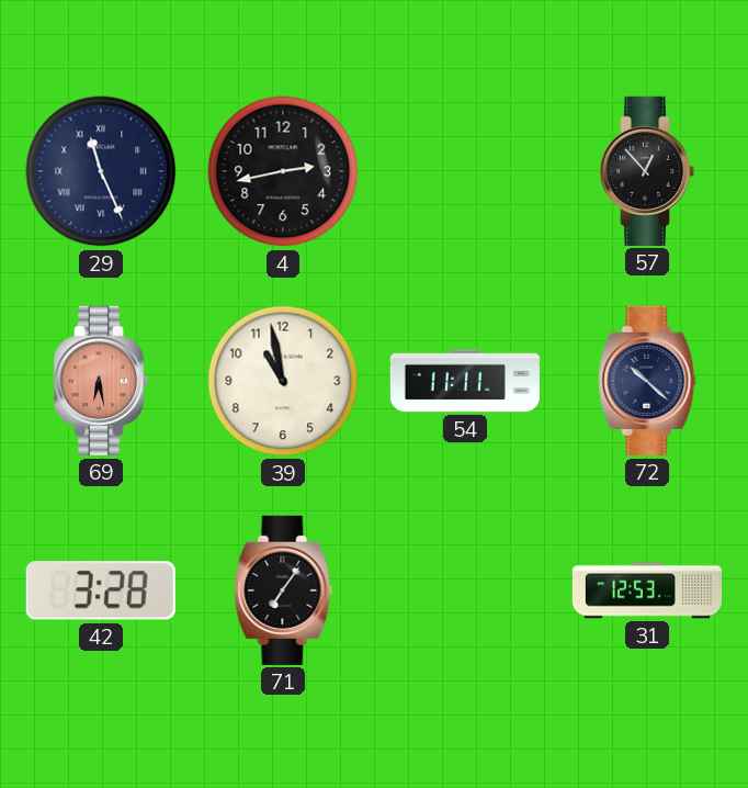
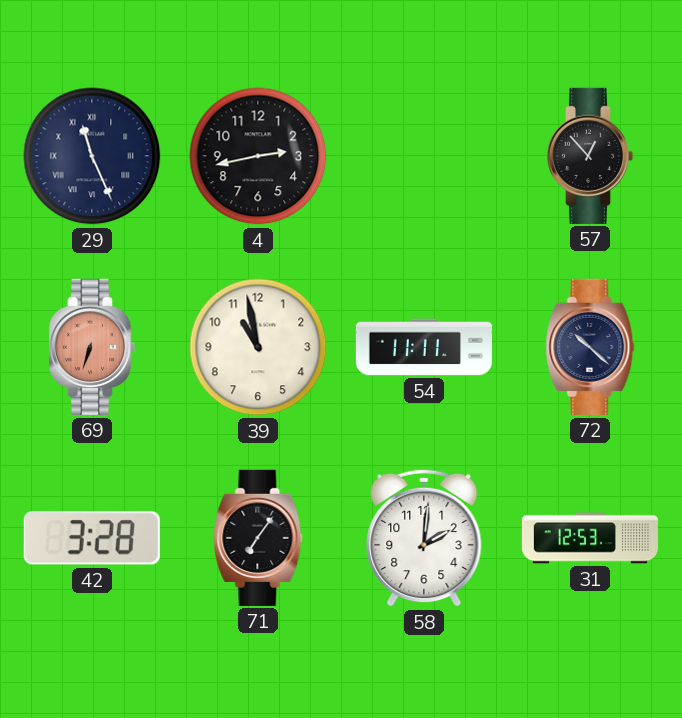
69: 6:28 -> 6:33 (92, 347)
58: none -> 2:01 (424, 538)
